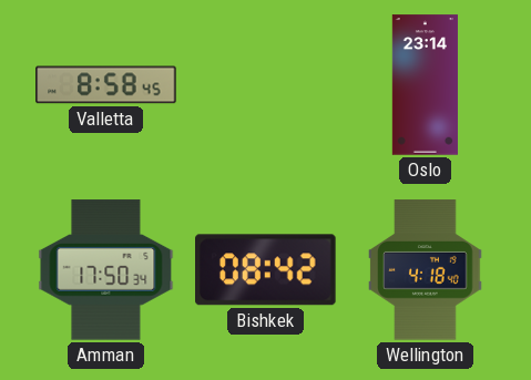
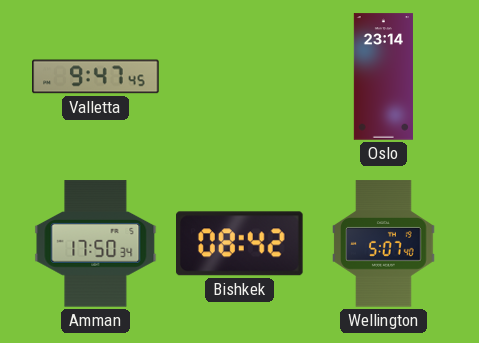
Valletta: 8:58 -> 9:47 (96, 77)
Wellington: 4:18 -> 5:07 (384, 244)
